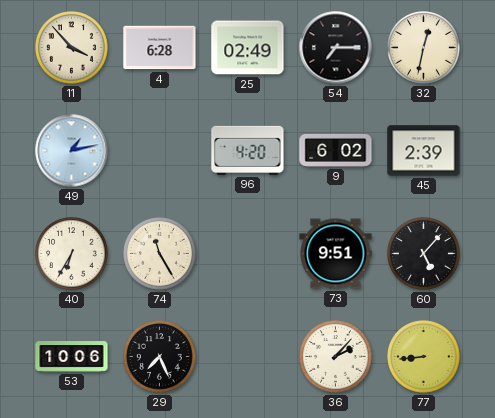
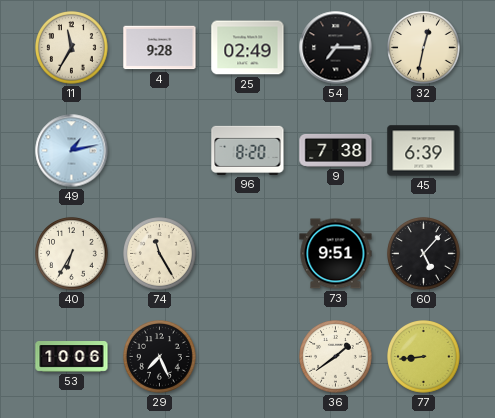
11: 3:53 -> 11:35 (72, 48)
4: 6:28 -> 9:28 (160, 48)
96: 4:20 -> 8:20 (248, 150)
9: 6:02 -> 7:38 (336, 150)
45: 2:39 -> 6:39 (424, 151)
36: 2:07 -> 1:39 (336, 357)
